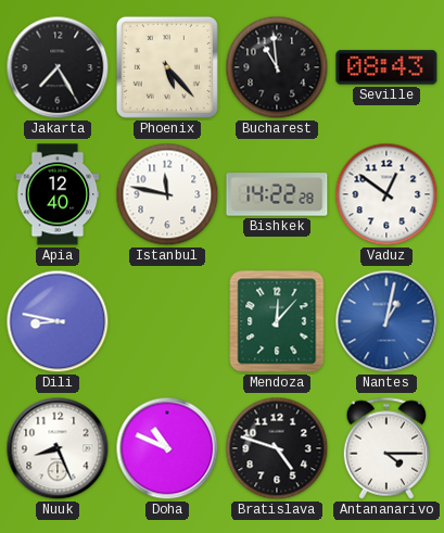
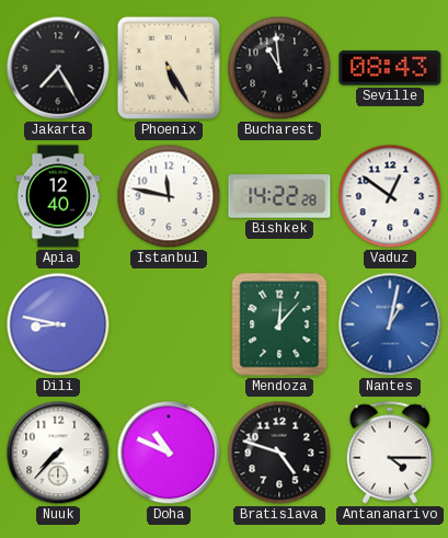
Phoenix: 5:23 -> 5:25 (169, 68)
Nuuk: 8:26 -> 7:37 (58, 453)
